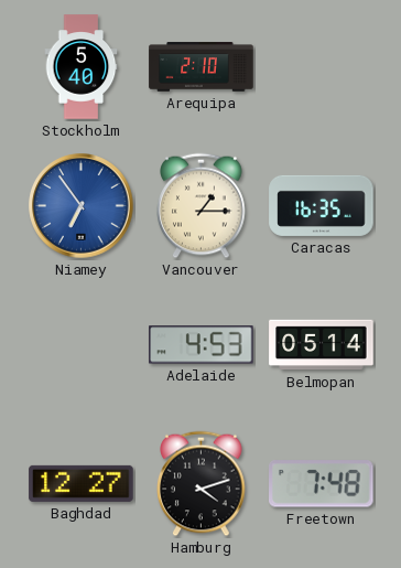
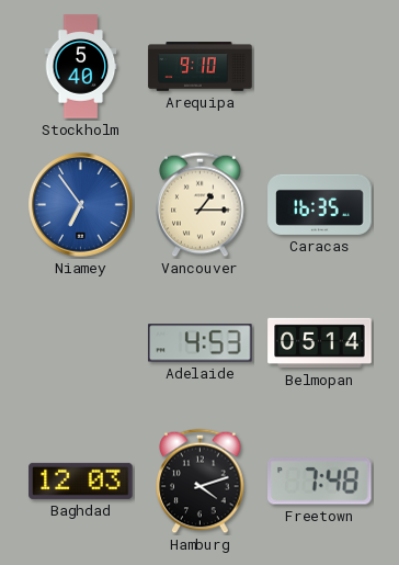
Arequipa: 2:10 -> 9:10 (201, 67)
Baghdad: 12:27 -> 12:03 (81, 481)
